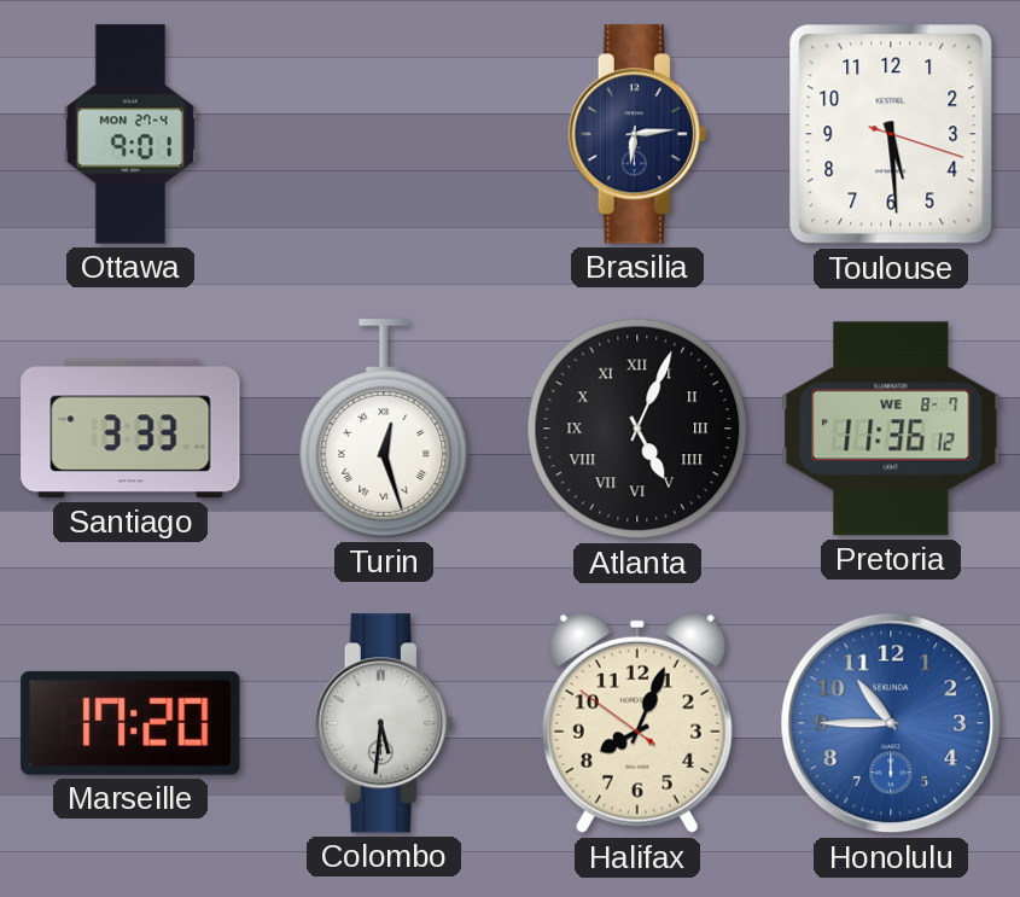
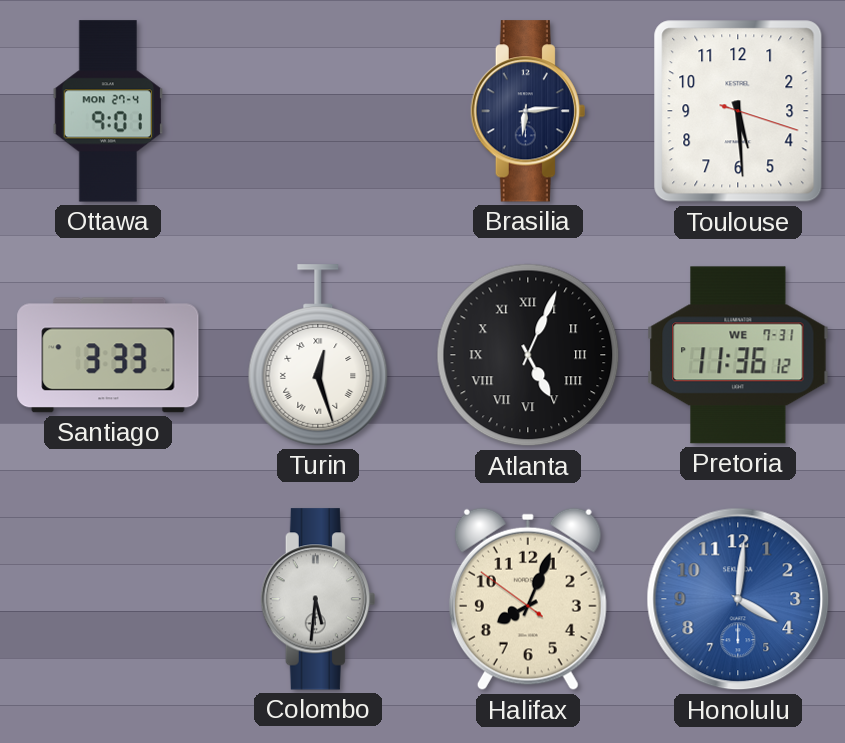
Pretoria date: WE 8-7 -> WE 7-31 (738, 355)
Marseille: 17:20 -> none (130, 723)
Honolulu: 10:45 -> 4:01 (738, 599)
